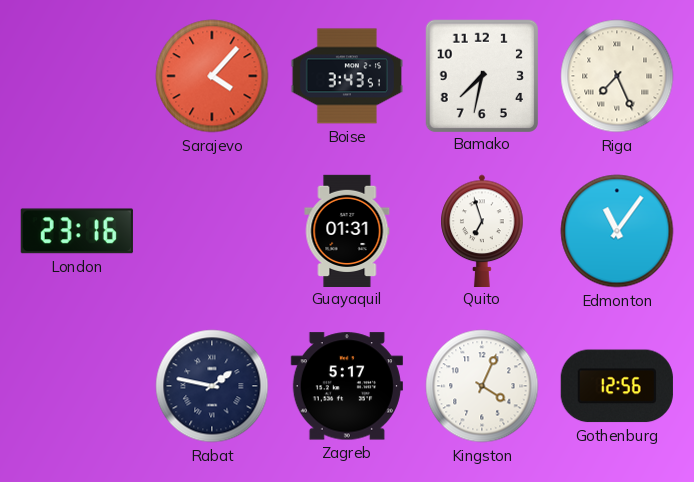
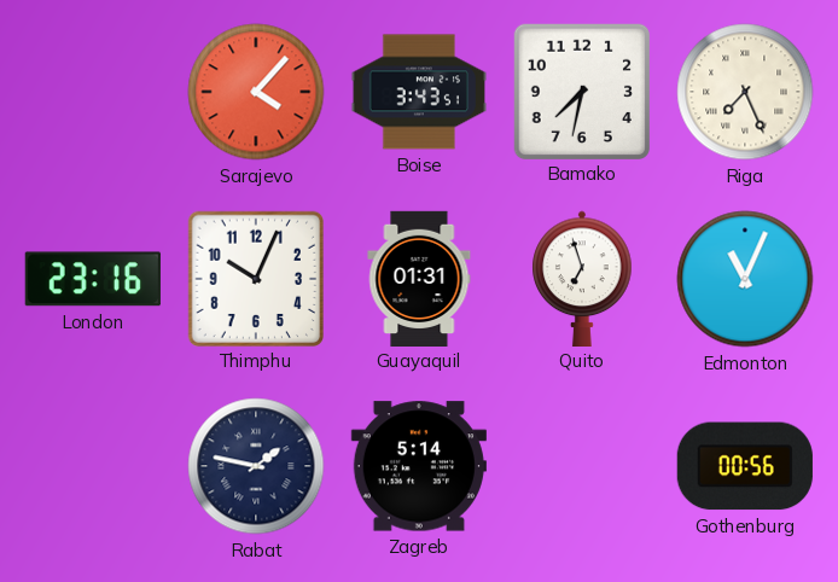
Thimphu: none -> 10:04 (255, 278)
Edmonton: 11:06 -> 11:04 (745, 279)
Zagreb: 5:17 -> 5:14 (419, 466)
Kingston: 4:04 -> none (482, 386)
Gothenburg: 12:56 -> 00:56 (745, 466)
